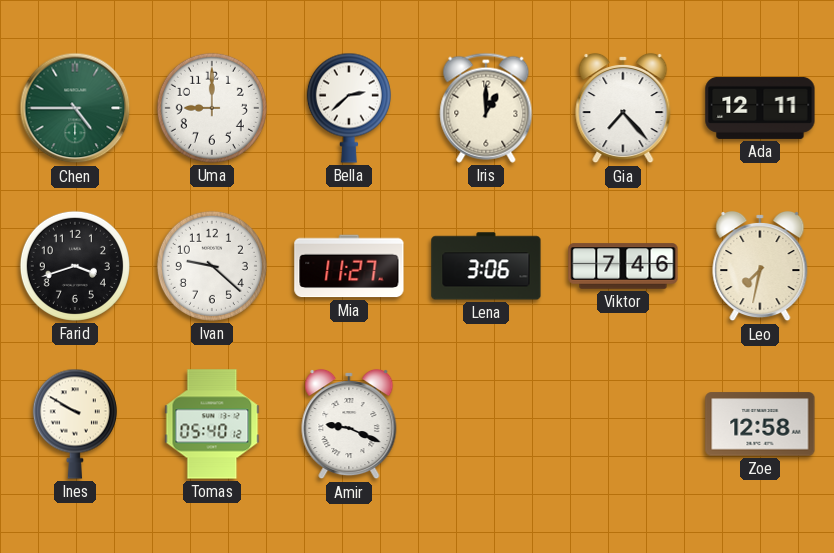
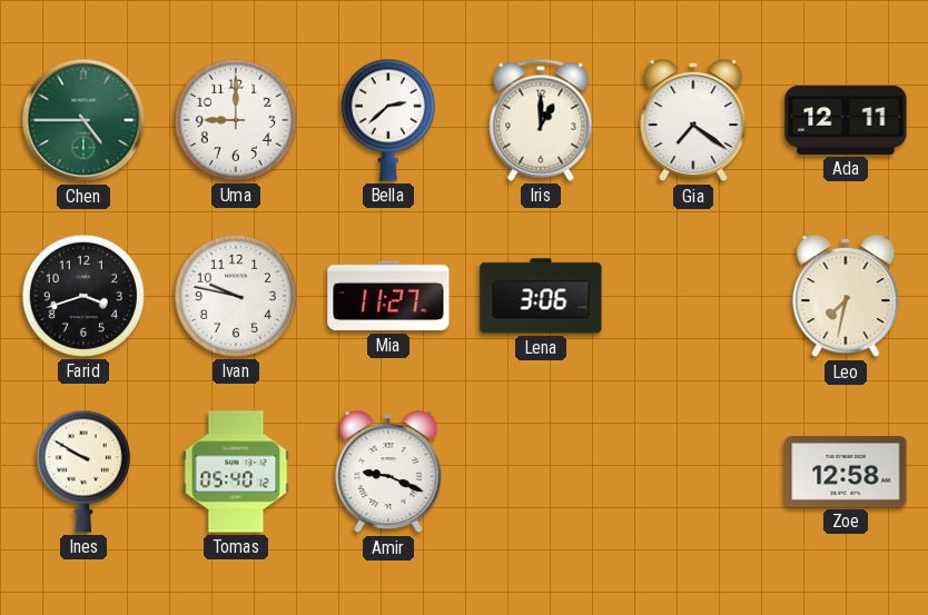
Gia: 7:23 -> 7:21 (693, 120)
Ivan: 9:22 -> 9:47 (236, 296)
Viktor: 7:46 -> none (623, 266)
